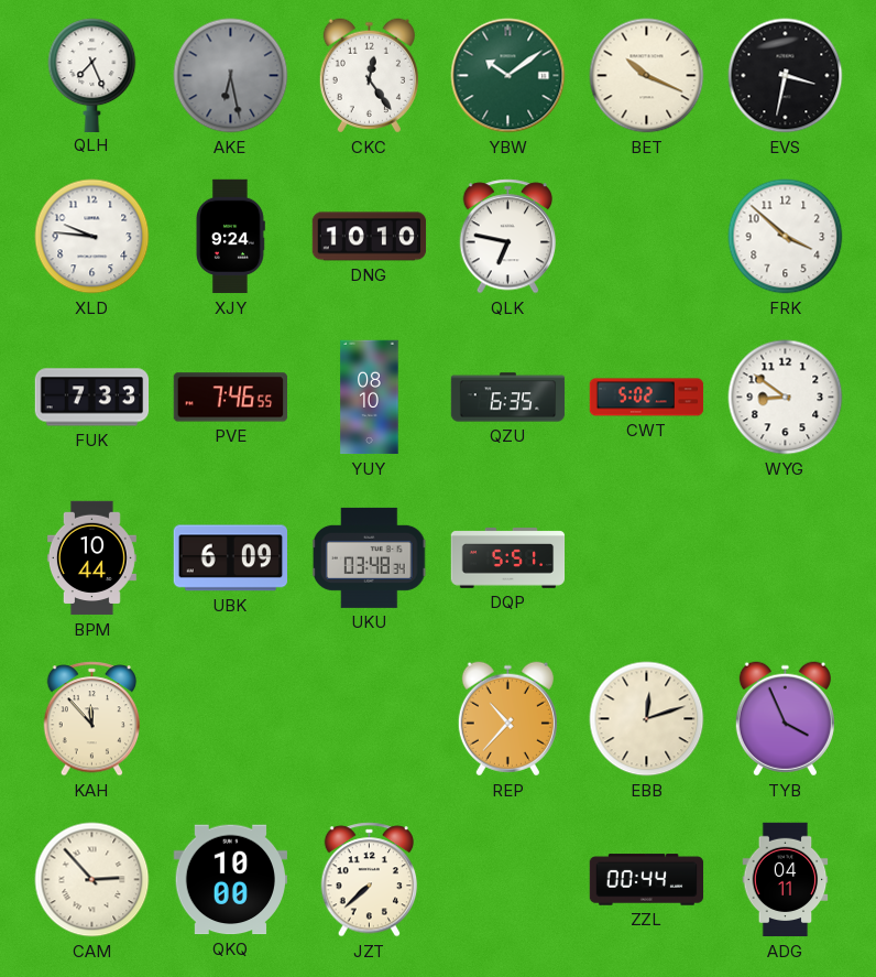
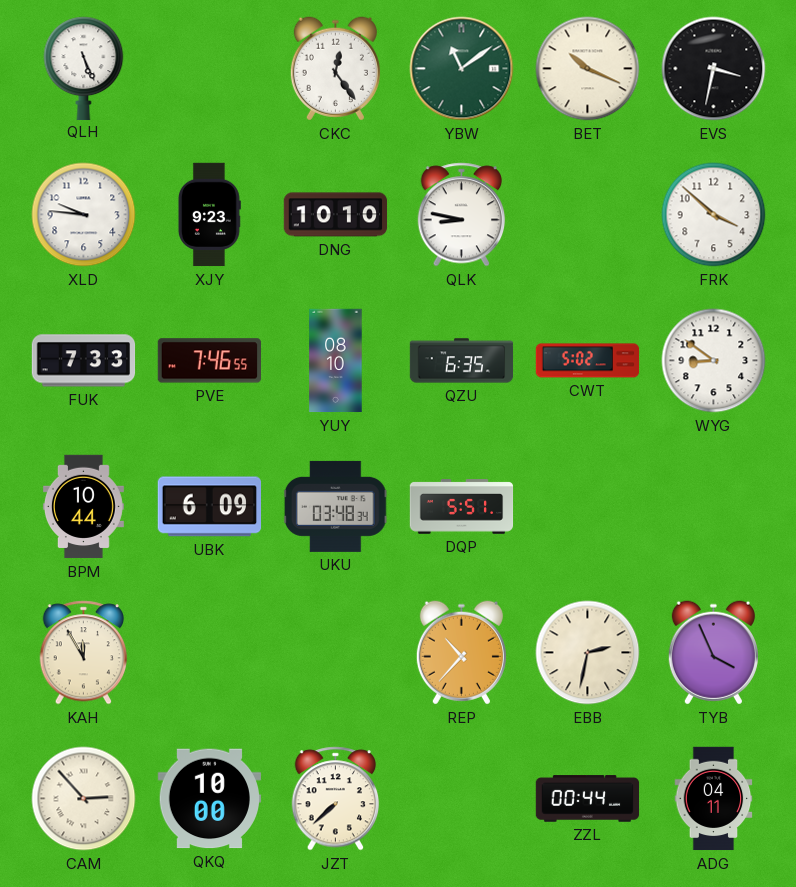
QLH: 7:26 -> 5:26 (84, 68)
AKE: 6:28 -> none (231, 76)
YBW: 10:09 -> 11:09 (462, 69)
XJY: 9:24 -> 9:23 (209, 215)
QLK: 6:47 -> 8:47 (462, 215)
KAH: 11:53 -> 11:55 (84, 653)
EBB: 12:12 -> 2:32 (588, 653)
